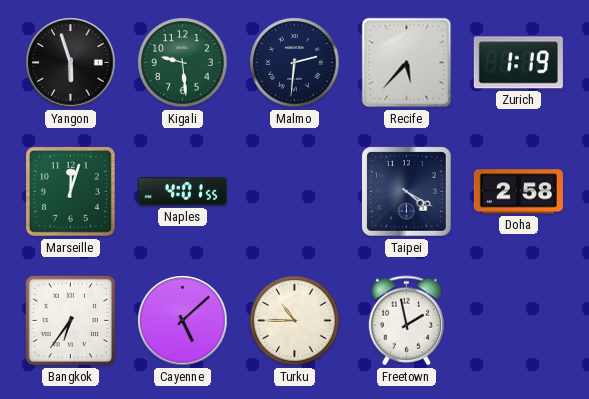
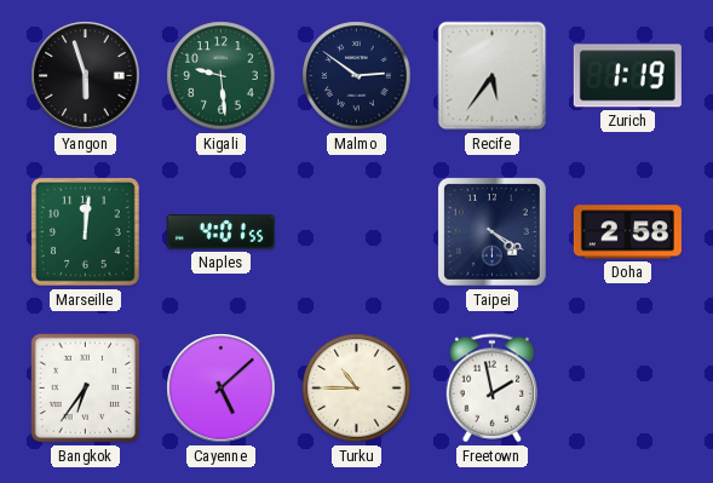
Malmo: 2:31 -> 2:51 (357, 76)
Recife: 5:37 -> 5:36 (493, 76)
Marseille: 12:03 -> 12:01 (85, 231)
